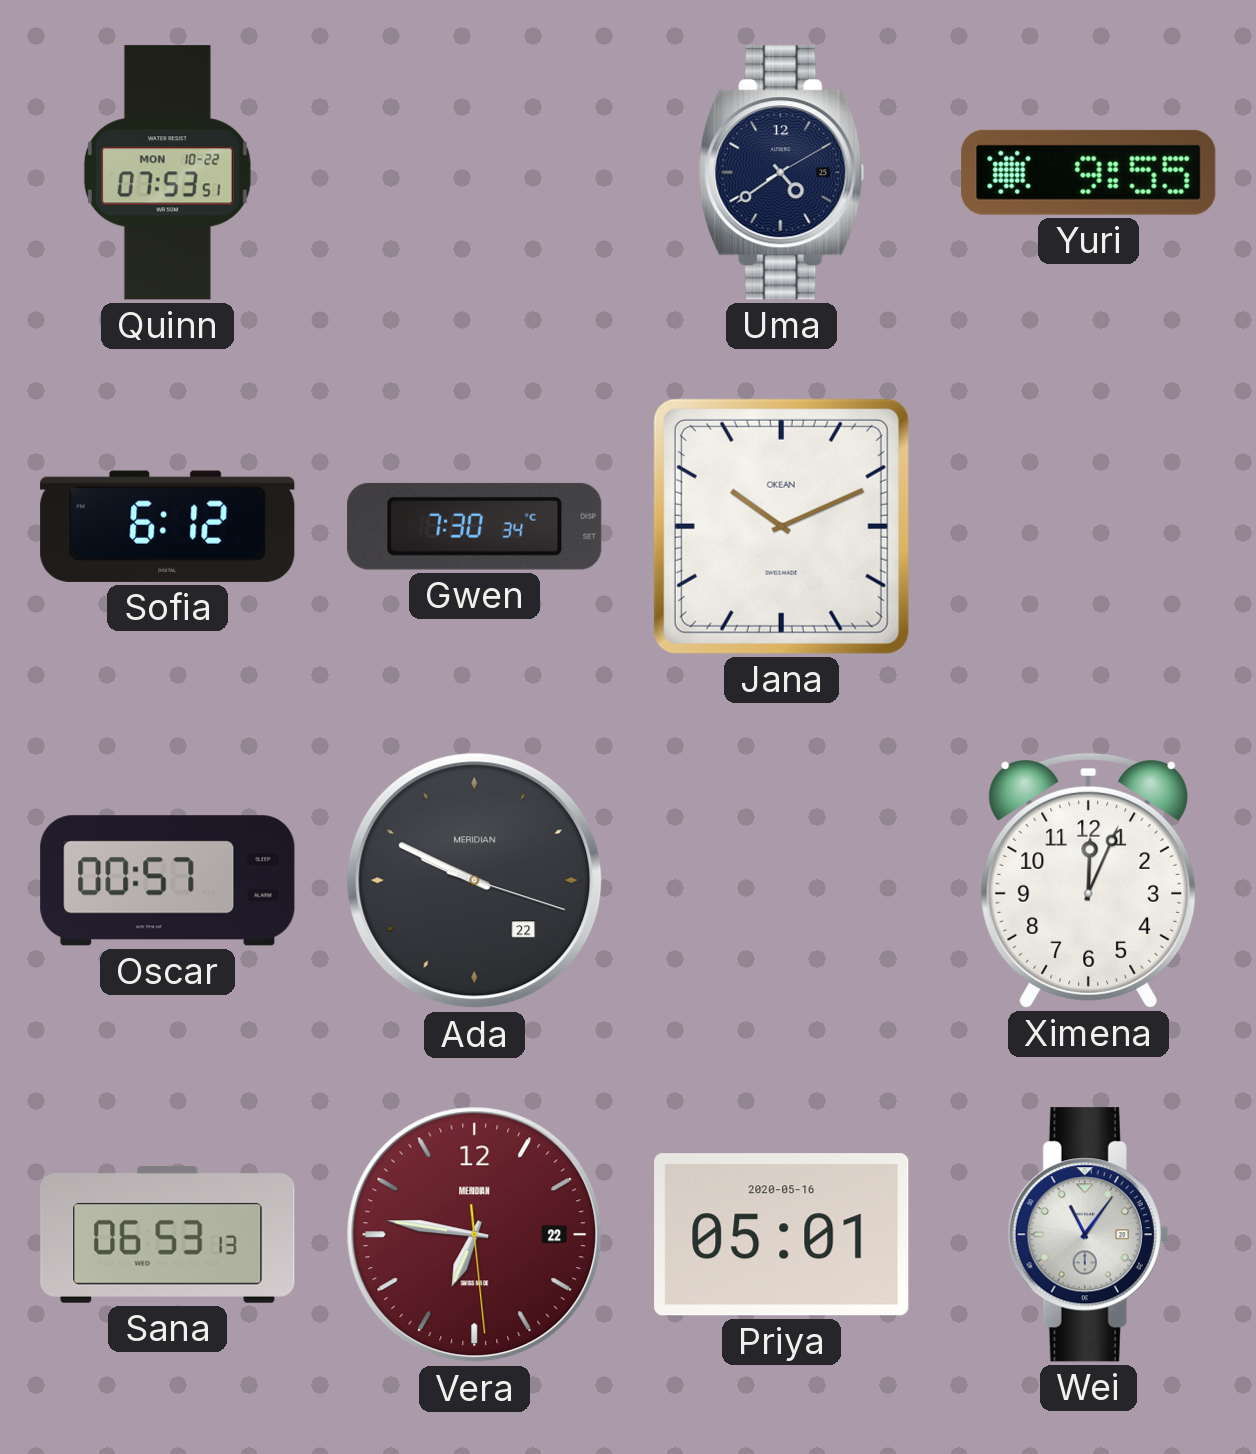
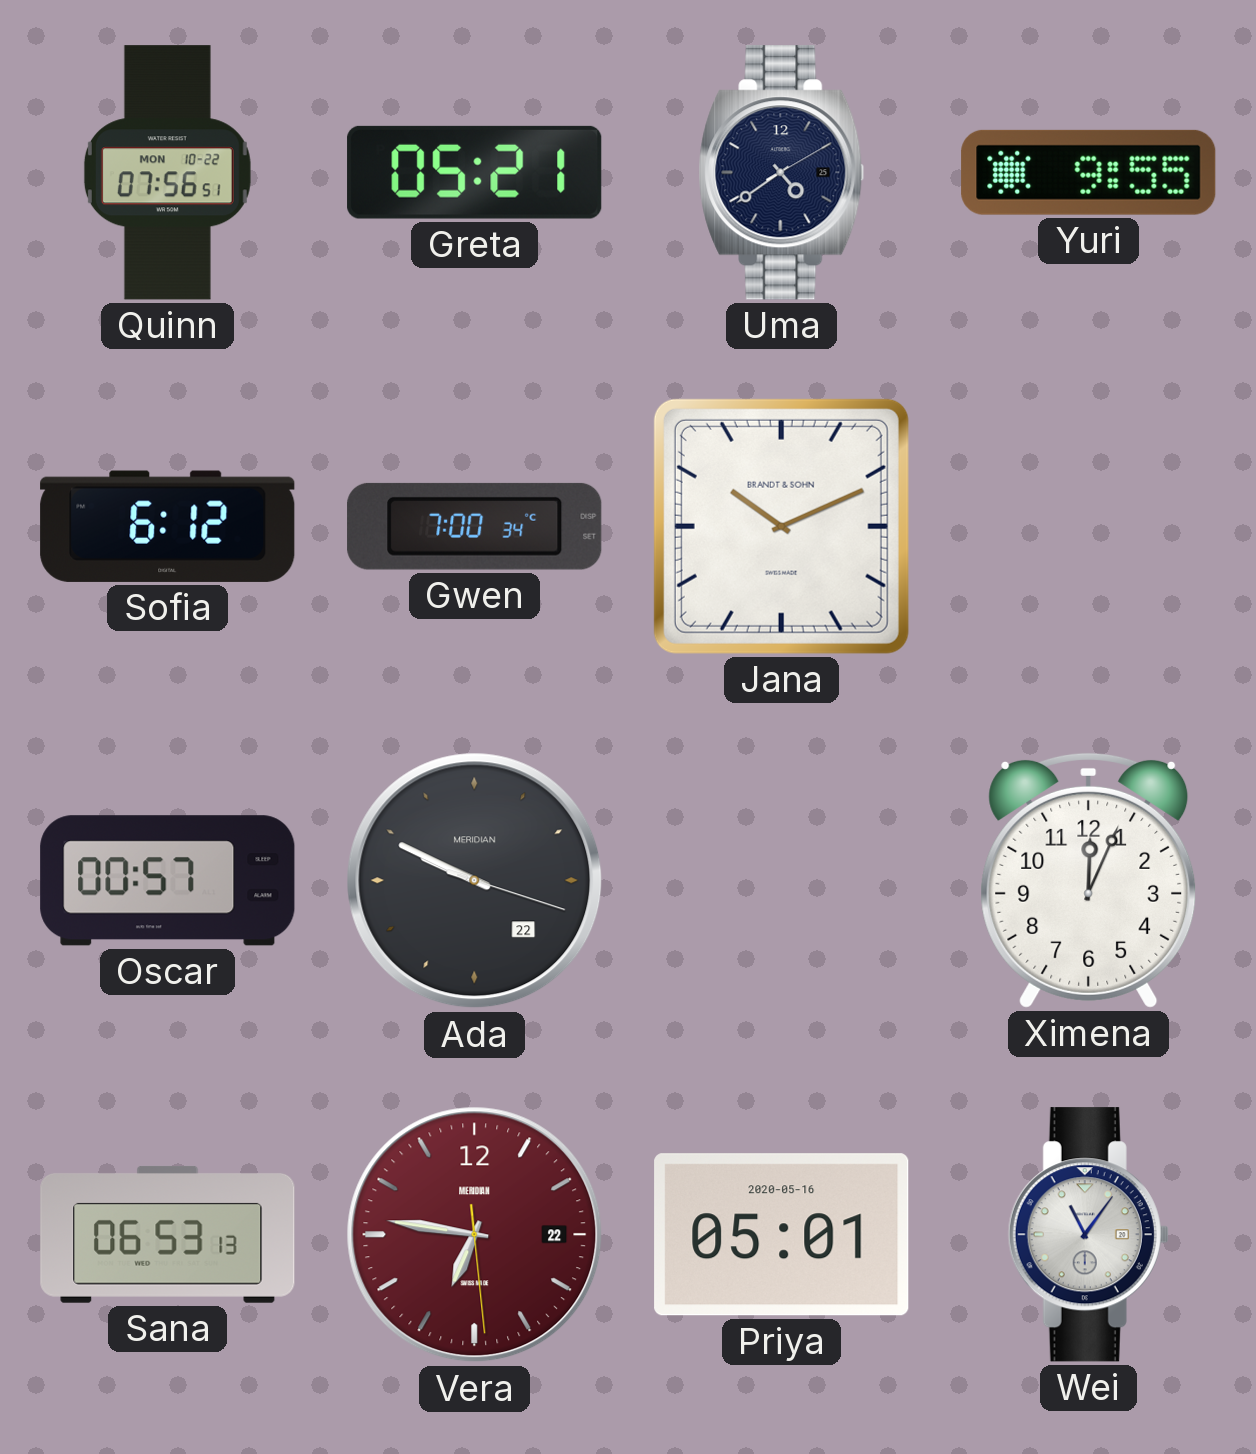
Quinn: 07:53 -> 07:56 (167, 173)
Greta: none -> 05:21 (475, 172)
Gwen: 7:30 -> 7:00 (475, 526)
Jana brand: OKEAN -> BRANDT & SOHN (781, 526)
